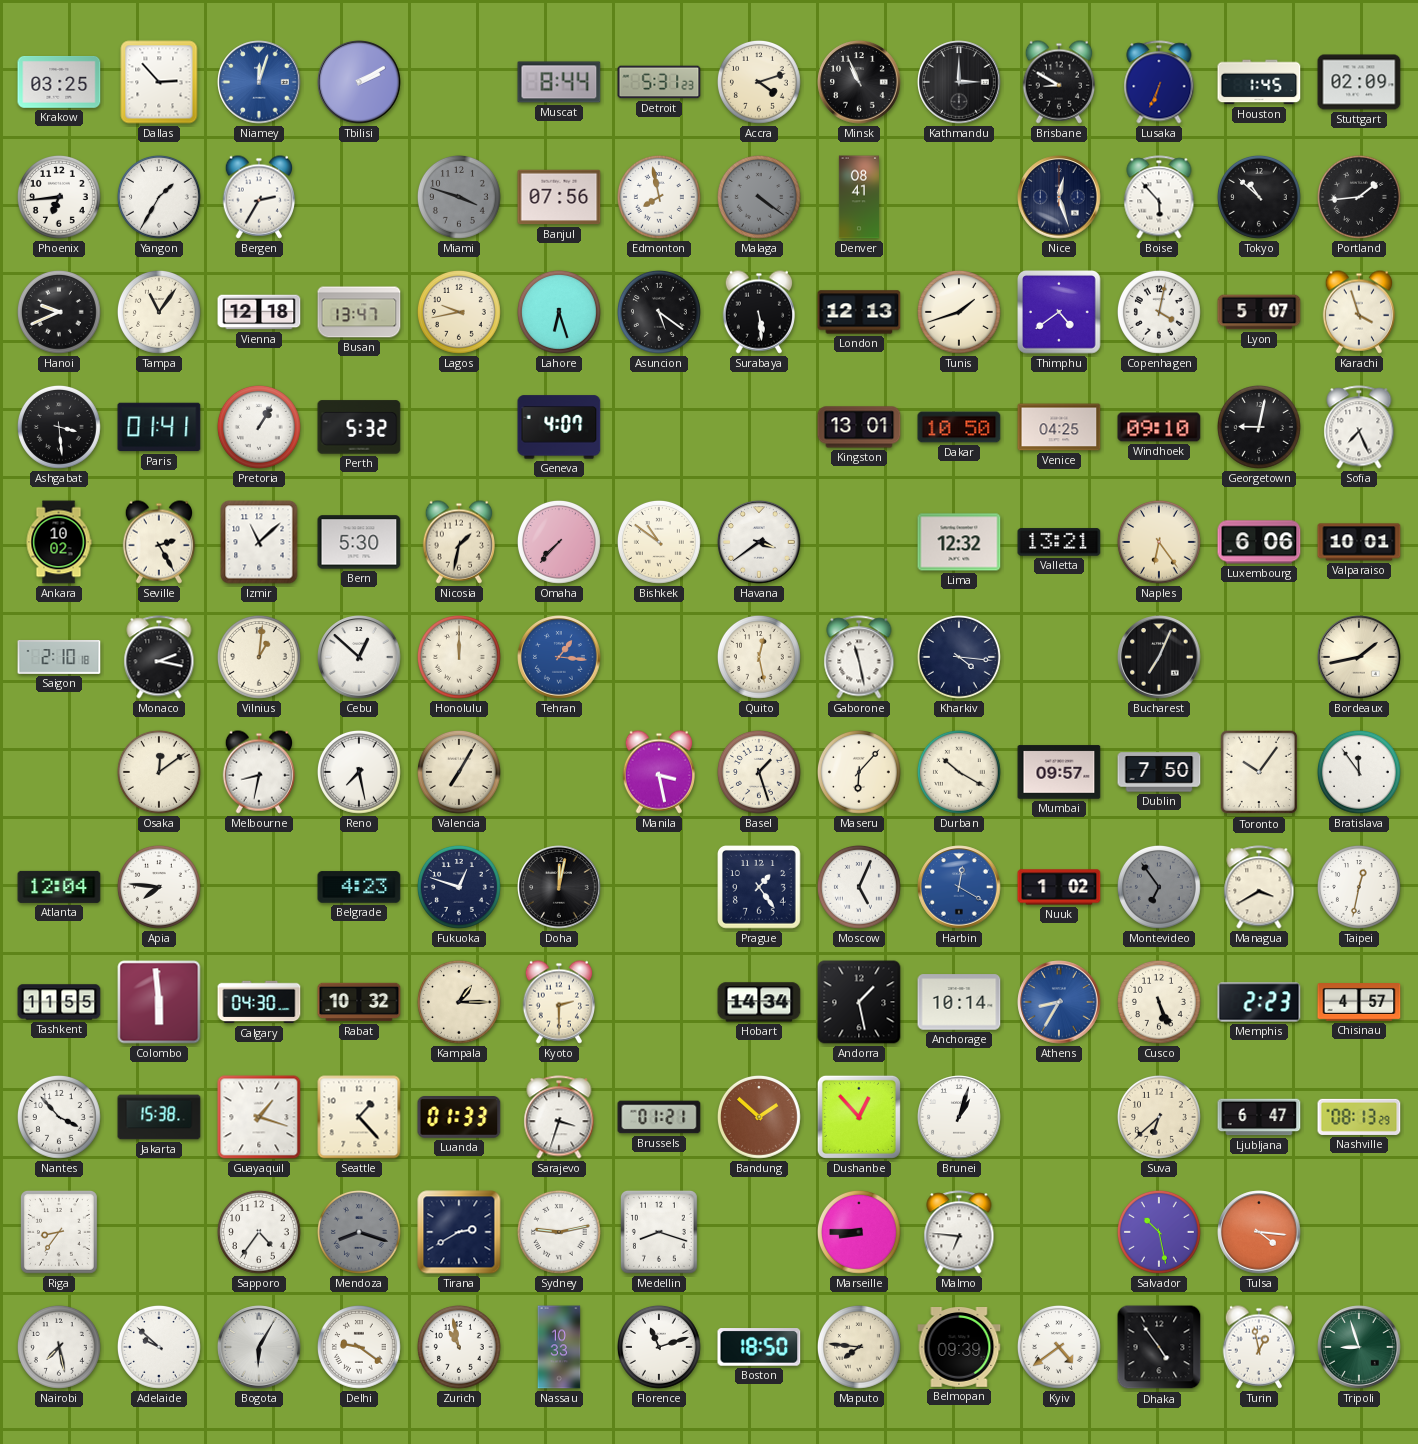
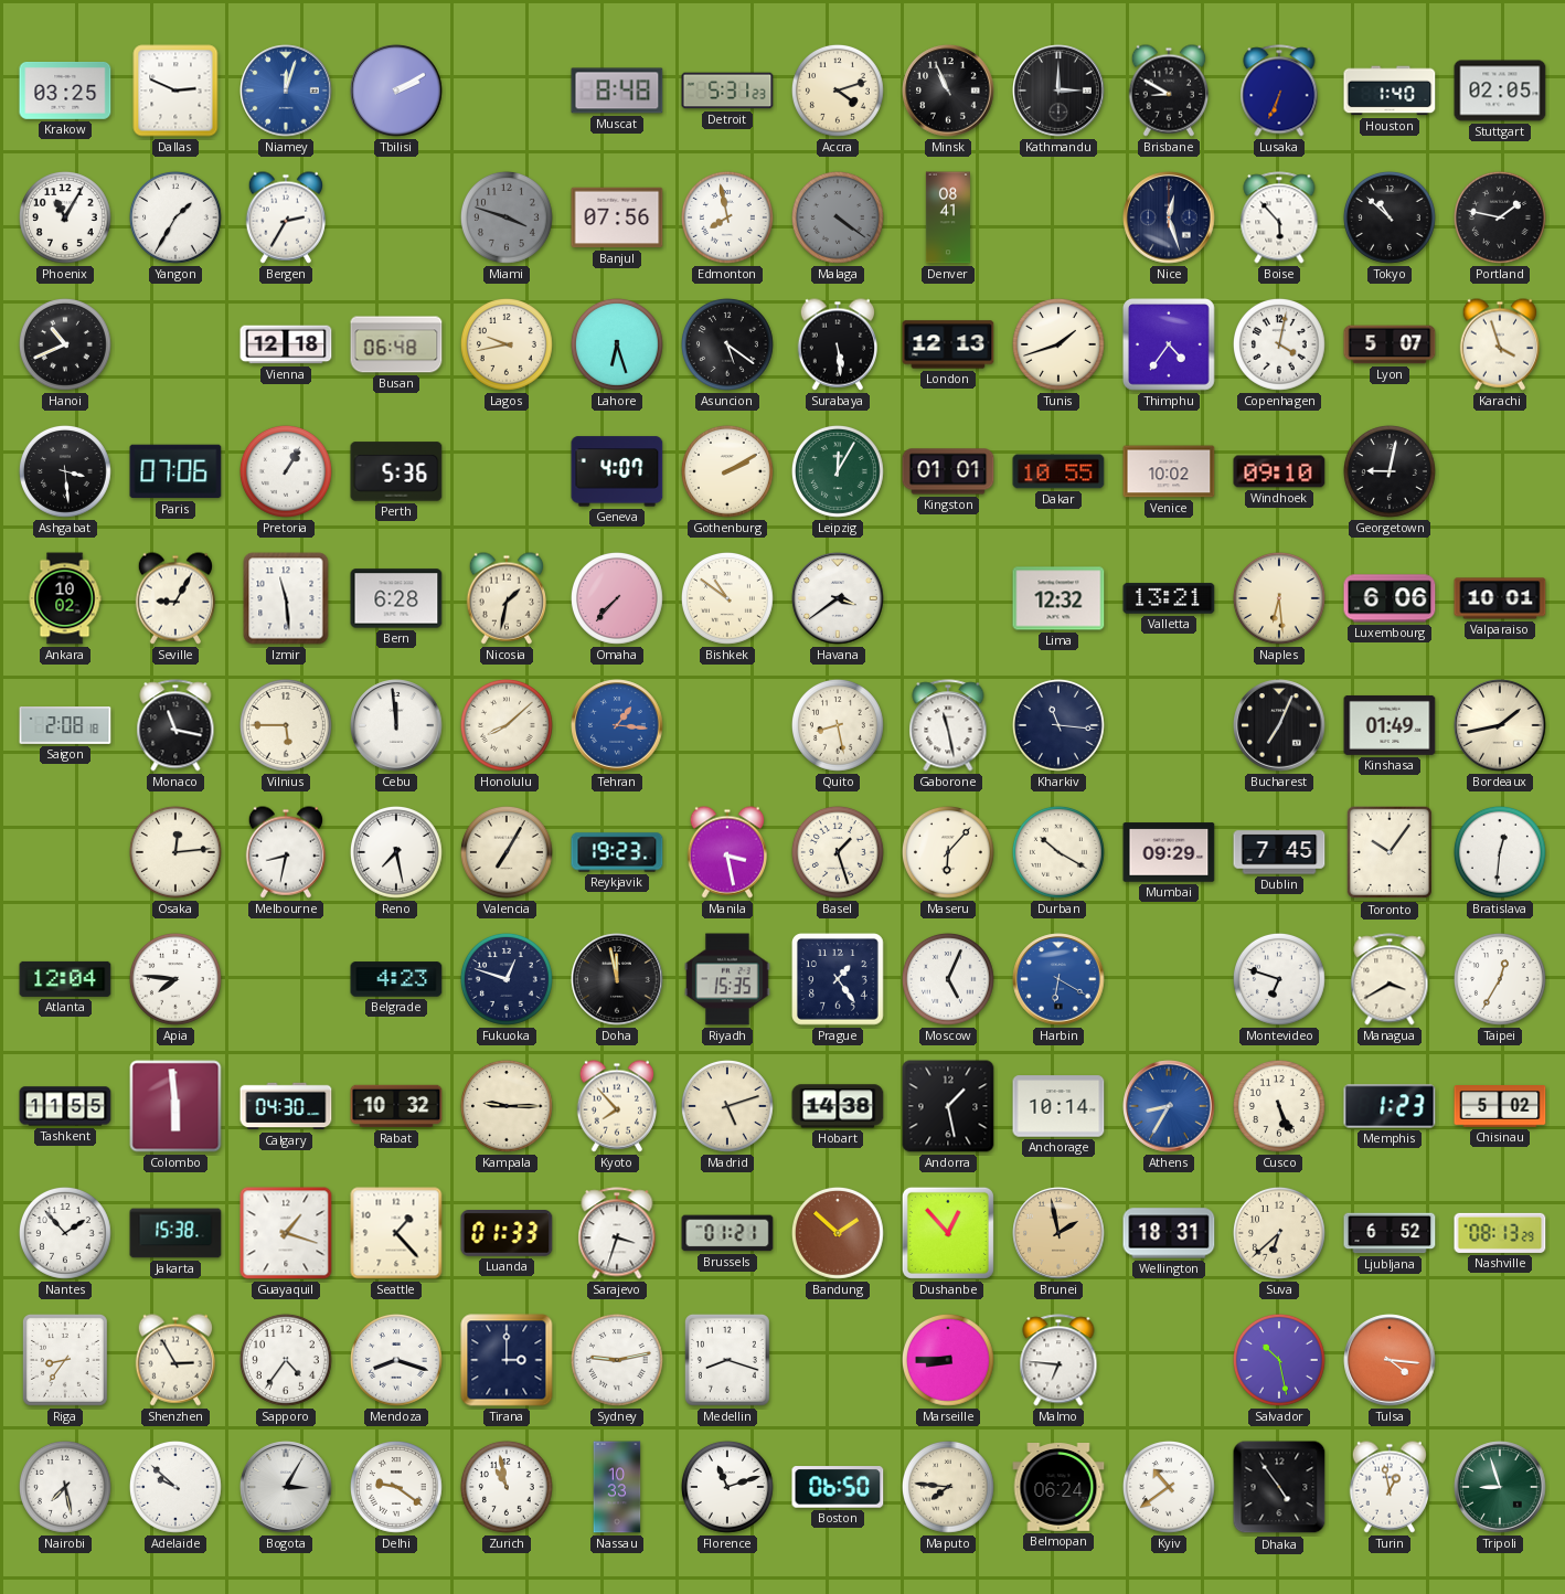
Dallas: 2:53 -> 2:49 (175, 91)
Muscat: 8:44 -> 8:48 (617, 91)
Houston: 1:45 -> 1:40 (1390, 91)
Stuttgart: 02:09 -> 02:05 (1500, 91)
Phoenix: 6:44 -> 11:05 (65, 217)
Portland: 1:44 -> 1:47 (1500, 217)
Hanoi: 9:41 -> 10:41 (65, 344)
Tampa: 11:06 -> none (159, 312)
Busan: 13:47 -> 06:48 (396, 344)
Thimphu: 4:39 -> 4:36 (1170, 346)
Paris: 01:41 -> 07:06 (175, 471)
Perth: 5:32 -> 5:36 (396, 471)
Gothenburg: none -> 2:10 (727, 471)
Leipzig: none -> 12:05 (838, 471)
Kingston: 13:01 -> 01:01 (948, 471)
Dakar: 10:50 -> 10:55 (1058, 471)
Venice: 04:25 -> 10:02 (1169, 471)
Sofia: 7:26 -> none (1359, 427)
Seville: 2:25 -> 9:05 (174, 598)
Izmir: 11:08 -> 11:29 (286, 598)
Bern: 5:30 -> 6:28 (396, 598)
Naples: 6:24 -> 6:29 (1279, 598)
Saigon: 2:10 -> 2:08 (65, 726)
Monaco: 2:17 -> 11:17 (175, 725)
Vilnius: 1:01 -> 5:45 (286, 725)
Cebu: 12:52 -> 11:59 (396, 725)
Honolulu: 12:00 -> 8:08 (507, 725)
Quito: 12:28 -> 8:28 (838, 725)
Kharkiv: 4:16 -> 11:16 (1058, 725)
Kinshasa: none -> 01:49 (1390, 725)
Osaka: 12:09 -> 12:14 (175, 852)
Reykjavik: none -> 19:23 (617, 852)
Mumbai: 09:57 -> 09:29 (1169, 852)
Dublin: 7:50 -> 7:45 (1279, 852)
Bratislava: 11:54 -> 12:31 (1500, 852)
Doha: 12:02 -> 11:58 (617, 979)
Riyadh: none -> 15:35 (727, 979)
Harbin: 12:20 -> 6:20 (1058, 979)
Nuuk: 1:02 -> none (1059, 887)
Montevideo: 6:54 -> 6:48 (1279, 979)
Montevideo dial: grey -> white (1279, 979)
Taipei: 12:32 -> 12:35 (1500, 979)
Kampala: 1:15 -> 9:15 (507, 1106)
Kyoto: 2:30 -> 7:53 (616, 1106)
Madrid: none -> 5:12 (727, 1106)
Hobart: 14:34 -> 14:38 (838, 1106)
Memphis: 2:23 -> 1:23 (1390, 1106)
Chisinau: 4:57 -> 5:02 (1500, 1107)
Nantes: 3:53 -> 1:53 (65, 1233)
Brunei: 1:03 -> 1:58 (1058, 1233)
Brunei dial: white -> champagne (1058, 1233)
Wellington: none -> 18:31 (1169, 1233)
Ljubljana: 6:47 -> 6:52 (1390, 1233)
Shenzhen: none -> 2:55 (174, 1360)
Mendoza dial: grey -> white (396, 1360)
Tirana: 2:40 -> 3:00 (507, 1360)
Bogota: 6:05 -> 3:05 (286, 1487)
Boston: 18:50 -> 06:50 (838, 1487)
Belmopan: 09:39 -> 06:24 (1058, 1488)
Kyiv: 4:39 -> 10:39 (1169, 1487)
